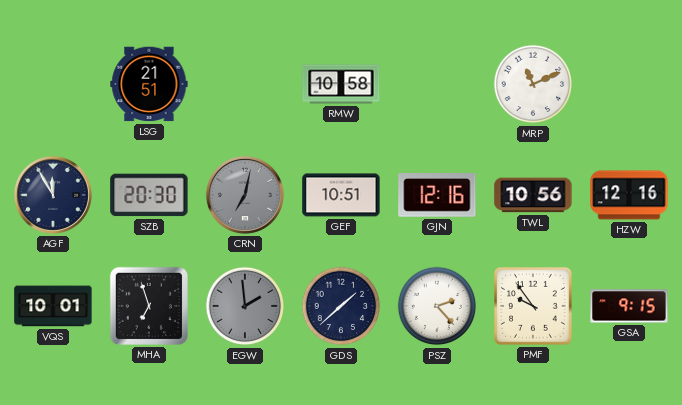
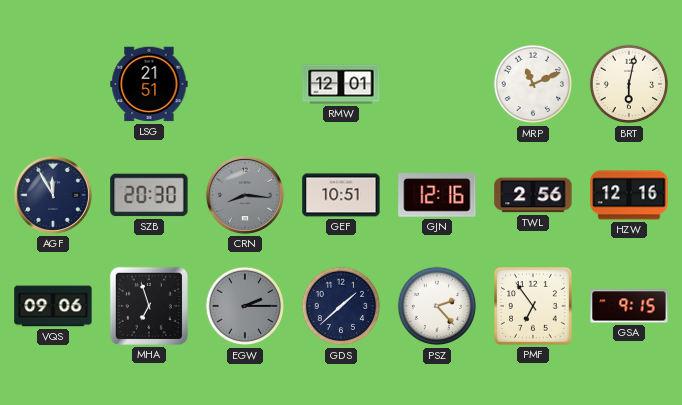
RMW: 10:58 -> 12:01 (341, 84)
BRT: none -> 6:02 (629, 84)
CRN: 7:02 -> 8:16 (245, 195)
TWL: 10:56 -> 2:56 (533, 195)
VQS: 10:01 -> 09:06 (53, 306)
EGW: 1:59 -> 2:15 (245, 306)
PMF: 9:54 -> 6:54 (534, 307)
